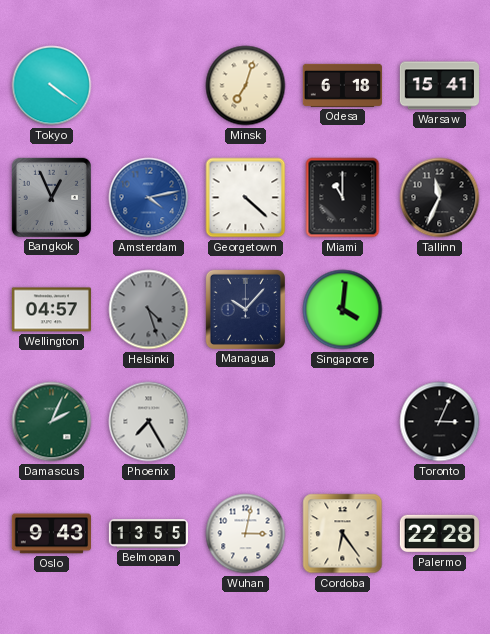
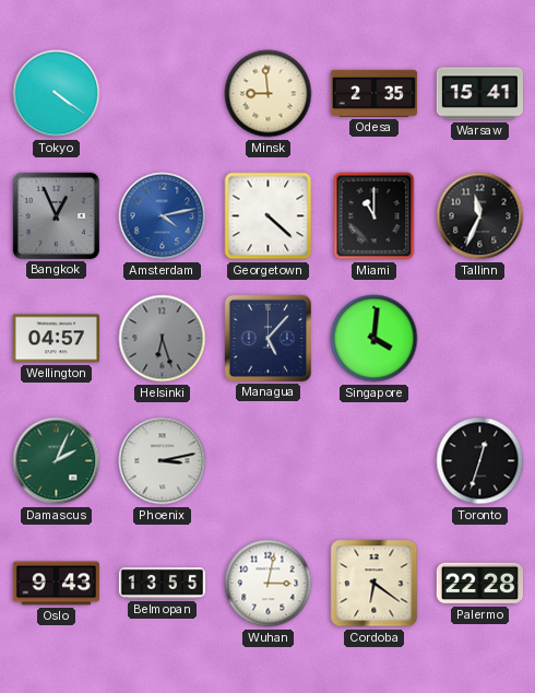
Minsk: 7:03 -> 8:59 (269, 94)
Odesa: 6:18 -> 2:35 (373, 93)
Helsinki: 4:27 -> 6:27 (163, 339)
Managua: 10:07 -> 5:07 (267, 338)
Phoenix: 7:25 -> 3:13 (163, 461)
Toronto: 3:04 -> 12:33 (480, 461)
Cordoba: 6:24 -> 6:21 (374, 584)
